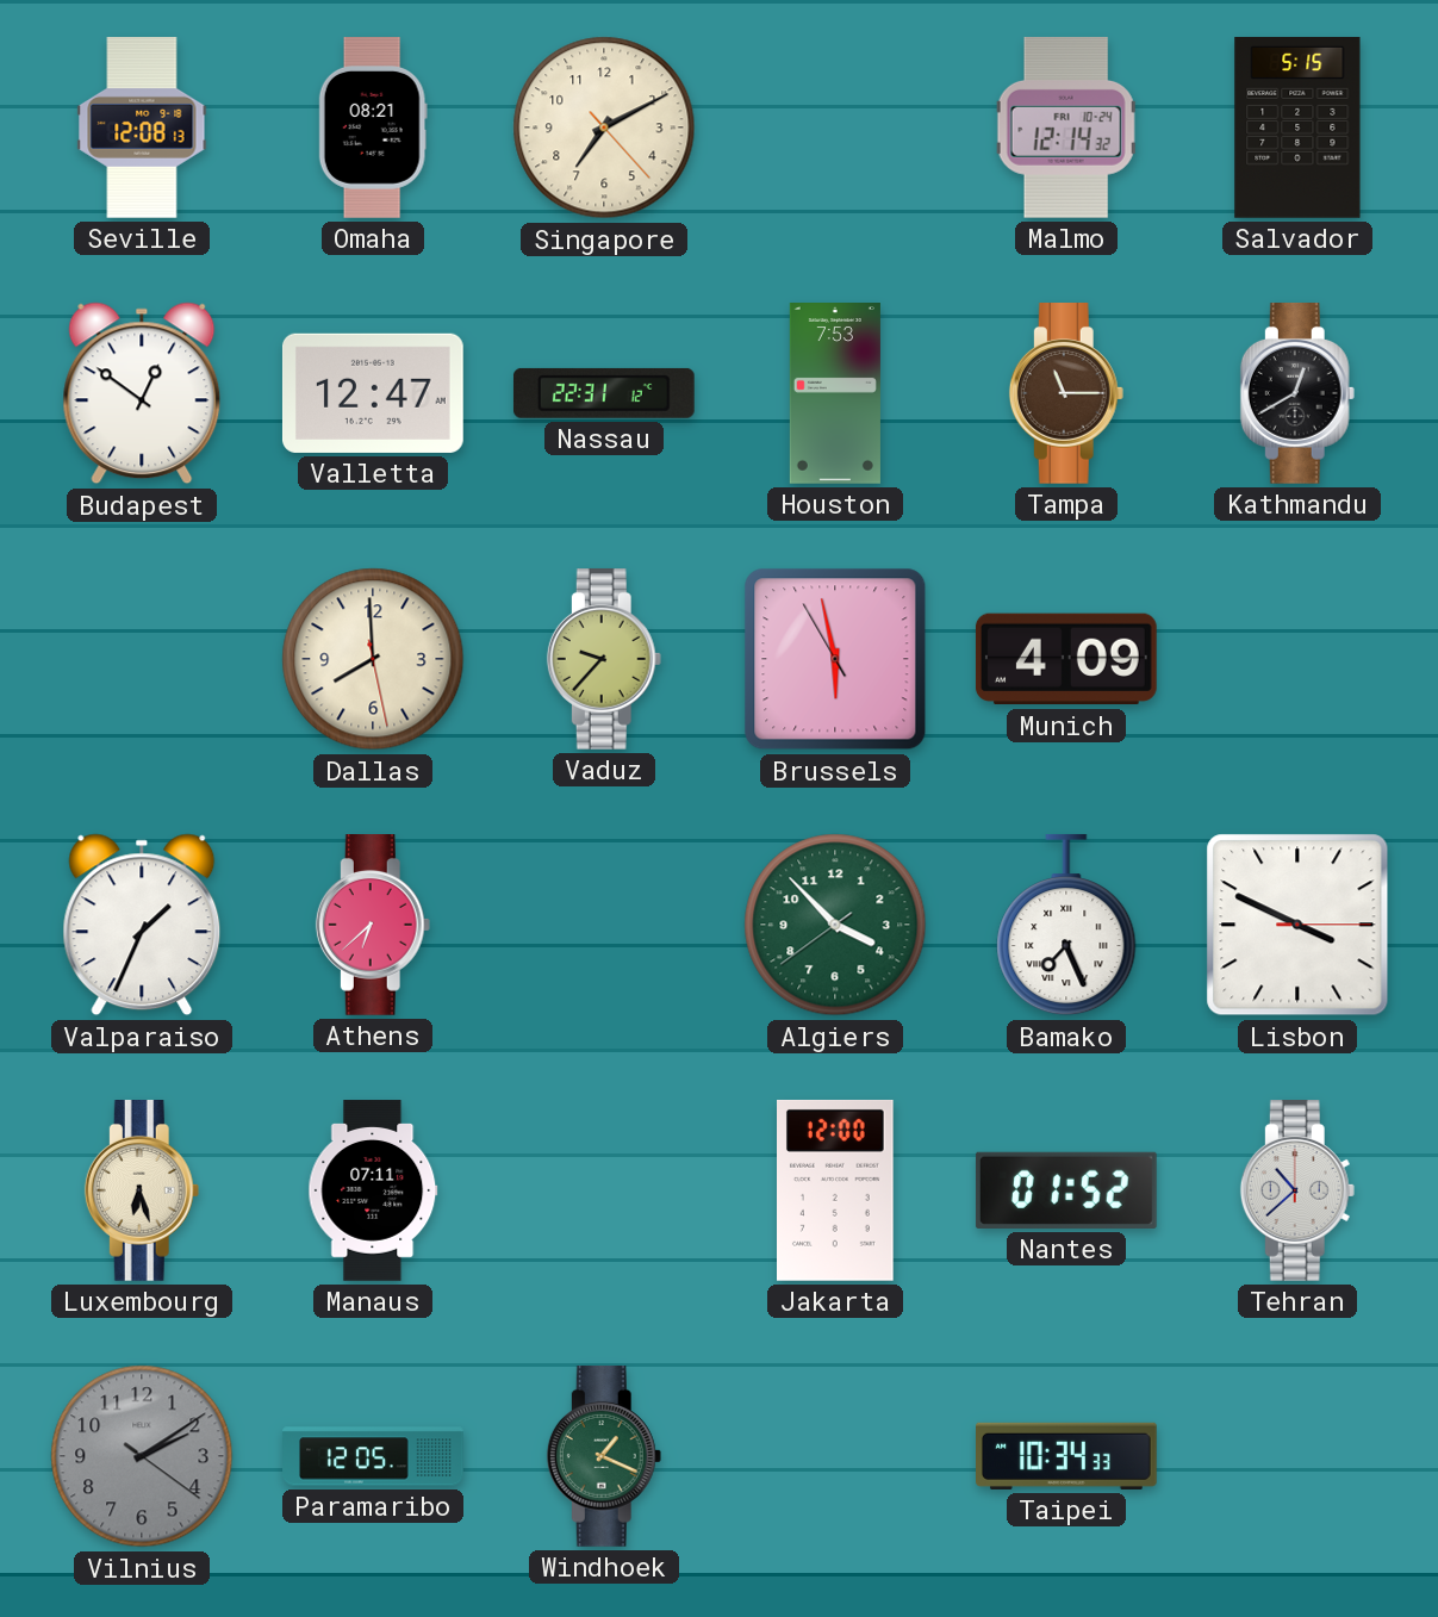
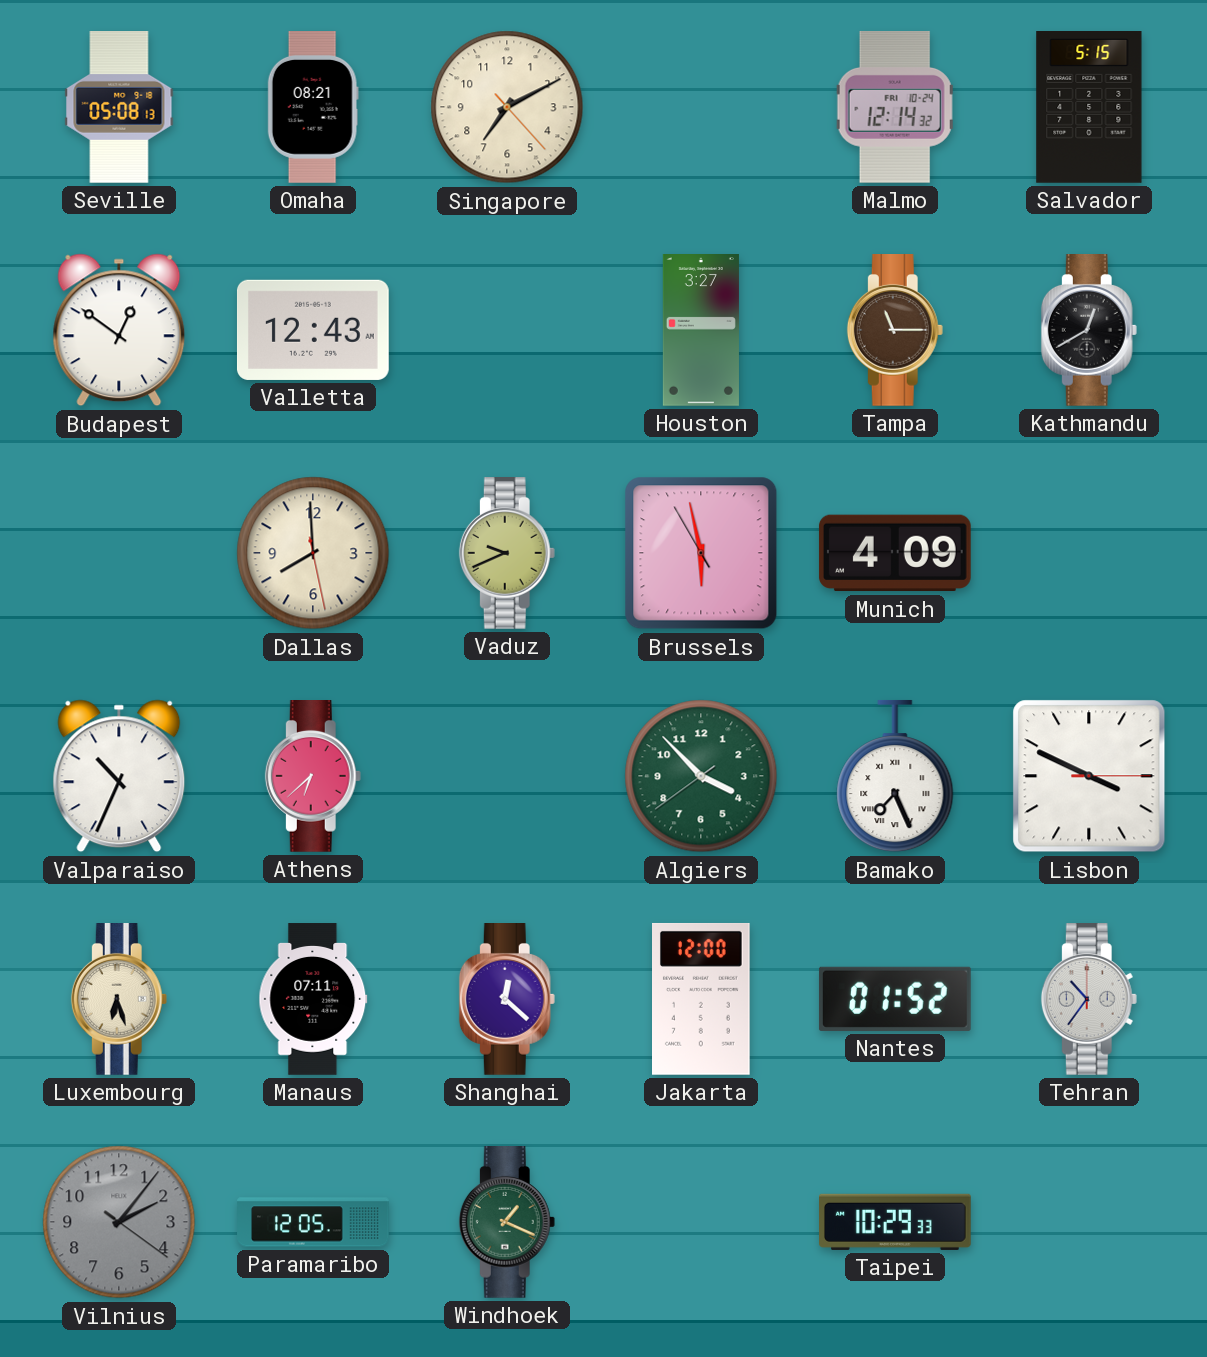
Seville: 12:08 -> 05:08 (119, 108)
Valletta: 12:47 -> 12:43 (313, 330)
Nassau: 22:31 -> none (604, 393)
Houston: 7:53 -> 3:27 (701, 331)
Vaduz: 9:37 -> 9:41 (507, 554)
Valparaiso: 1:34 -> 10:34 (119, 776)
Shanghai: none -> 12:22 (507, 1000)
Tehran: 10:38 -> 10:36 (1089, 1000)
Vilnius: 2:09 -> 2:06 (119, 1222)
Taipei: 10:34 -> 10:29 (896, 1222)
